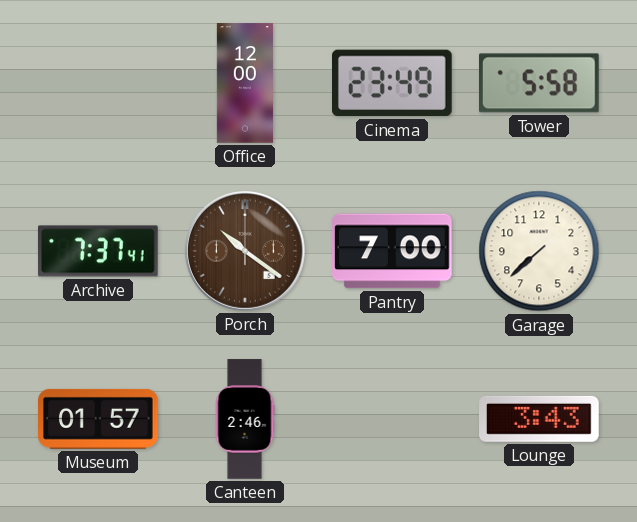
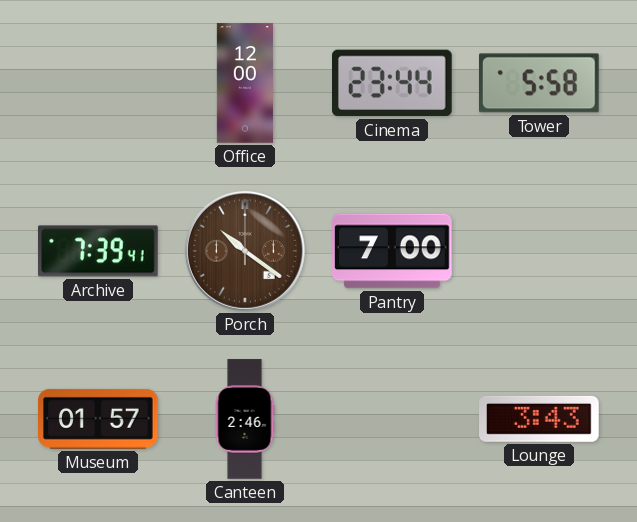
Cinema: 23:49 -> 23:44 (393, 83)
Archive: 7:37 -> 7:39 (99, 251)
Garage: 7:38 -> none (539, 251)
